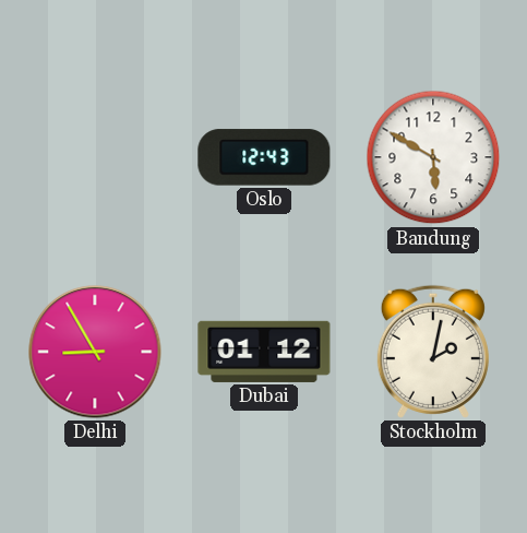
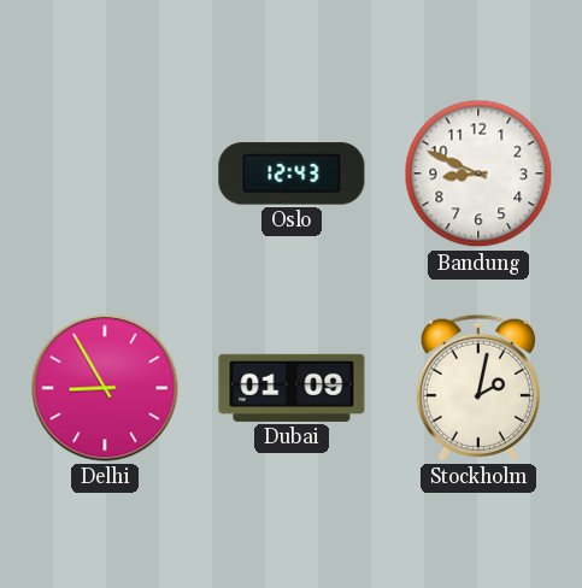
Bandung: 5:50 -> 8:49 (478, 174)
Dubai: 01:12 -> 01:09 (292, 388)
